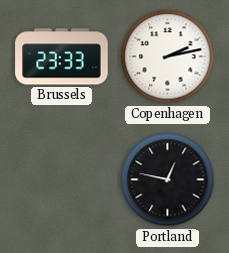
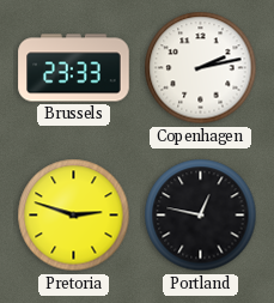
Pretoria: none -> 2:48 (74, 216)
